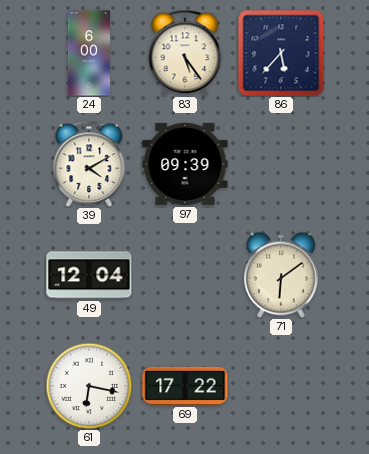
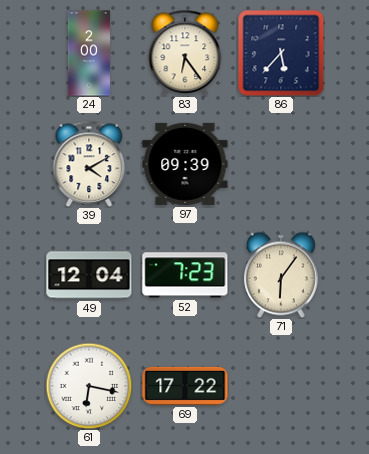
24: 6:00 -> 2:00 (89, 53)
83: 5:24 -> 6:24 (185, 53)
52: none -> 7:23 (185, 275)
71: 6:09 -> 6:06 (281, 275)
